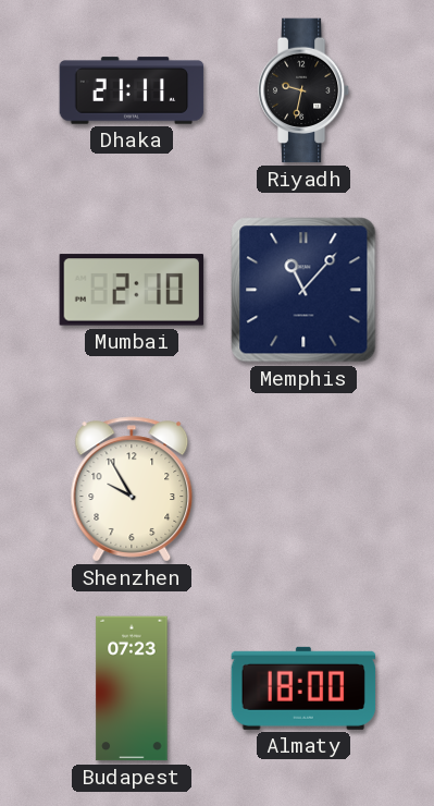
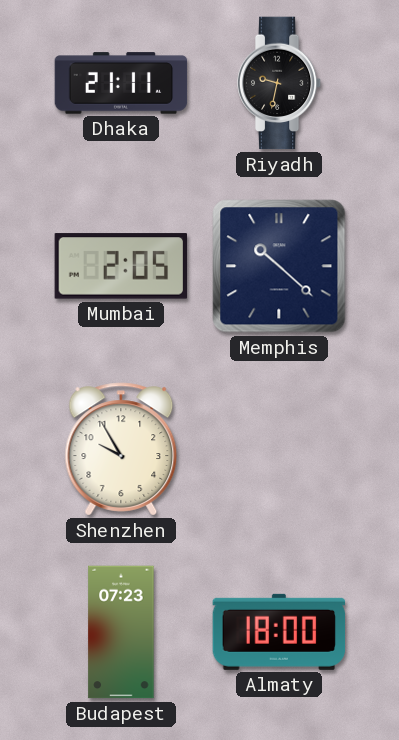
Mumbai: 2:10 -> 2:05 (121, 266)
Memphis: 11:07 -> 10:22 (279, 266)
